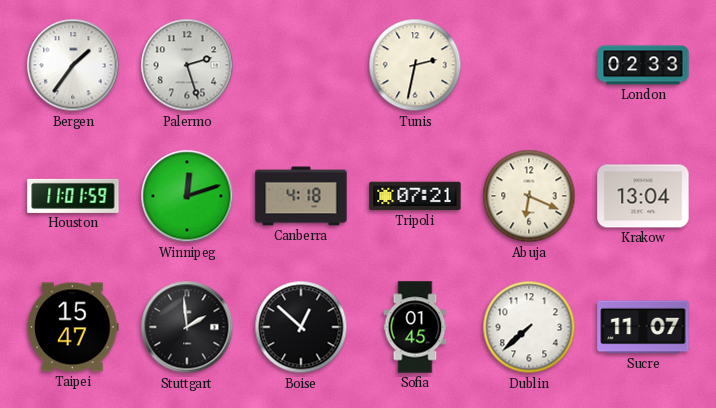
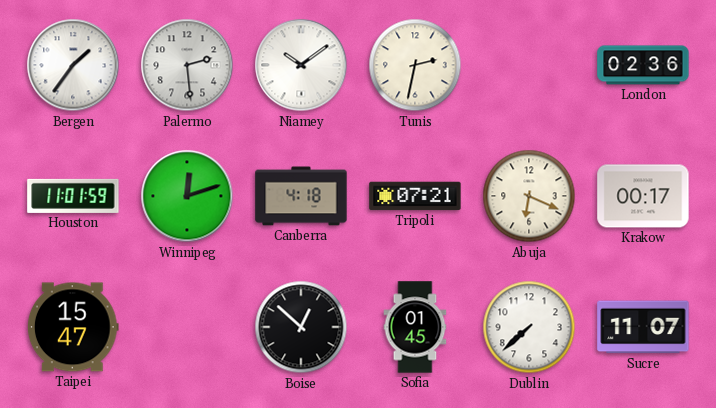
Palermo: 2:27 -> 2:29 (187, 65)
Niamey: none -> 10:09 (301, 65)
London: 02:33 -> 02:36 (643, 65)
Krakow: 13:04 -> 00:17 (643, 196)
Stuttgart: 1:59 -> none (187, 327)
